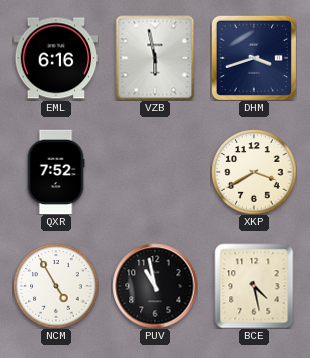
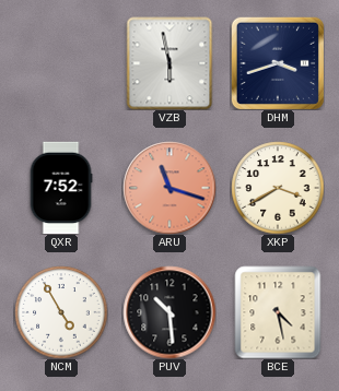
EML: 6:16 -> none (56, 58)
ARU: none -> 11:18 (169, 188)
PUV: 10:58 -> 10:29 (169, 312)
